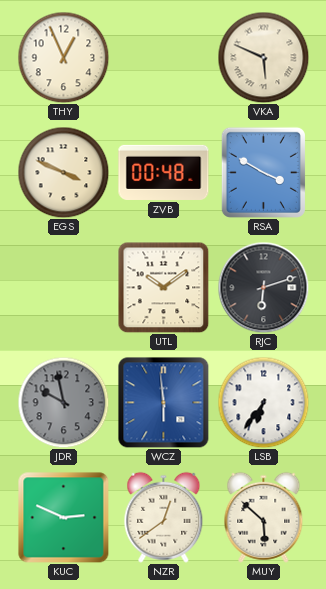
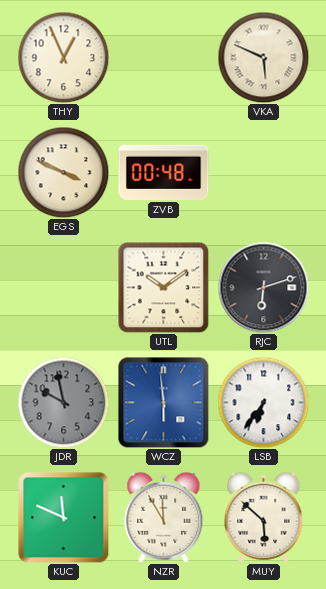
RSA: 3:50 -> none (263, 172)
KUC: 2:49 -> 11:49 (63, 517)
NZR: 12:39 -> 11:55 (164, 517)
